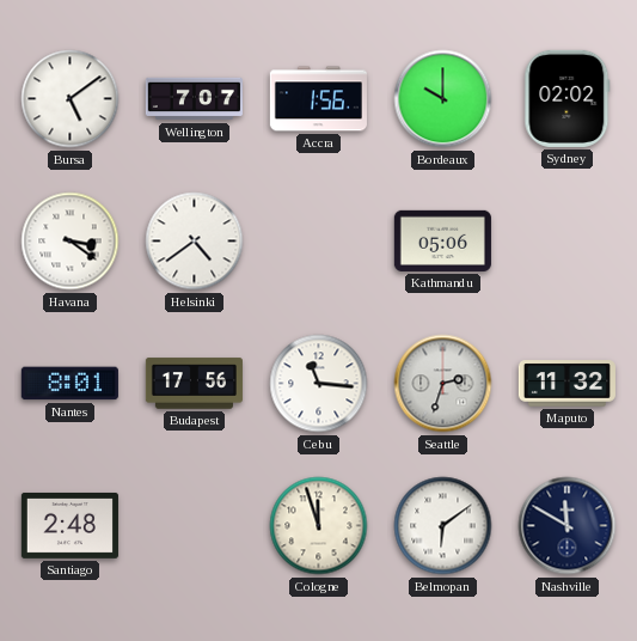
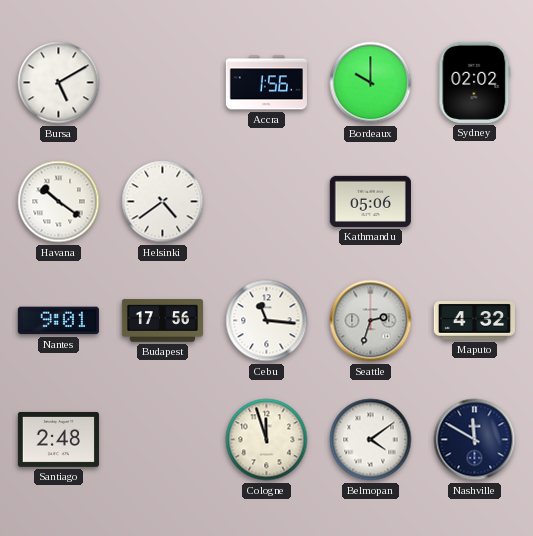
Bursa: 5:09 -> 5:10 (59, 83)
Wellington: 7:07 -> none (194, 99)
Havana: 3:21 -> 10:21 (59, 202)
Nantes: 8:01 -> 9:01 (58, 321)
Maputo: 11:32 -> 4:32 (474, 321)
Belmopan: 6:09 -> 4:09 (371, 440)
